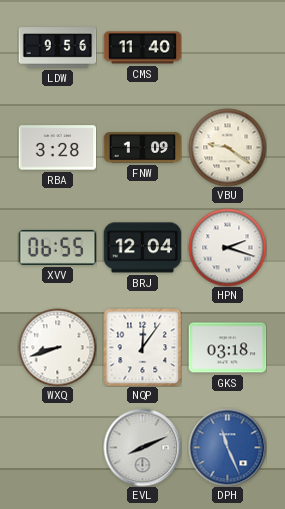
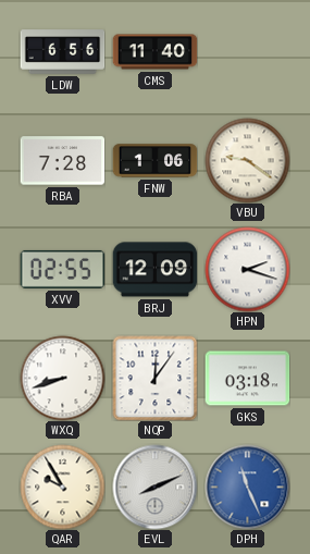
LDW: 9:56 -> 6:56 (62, 52)
RBA: 3:28 -> 7:28 (62, 161)
FNW: 1:09 -> 1:06 (154, 161)
XVV: 06:55 -> 02:55 (62, 269)
BRJ: 12:04 -> 12:09 (154, 270)
QAR: none -> 9:55 (62, 487)
